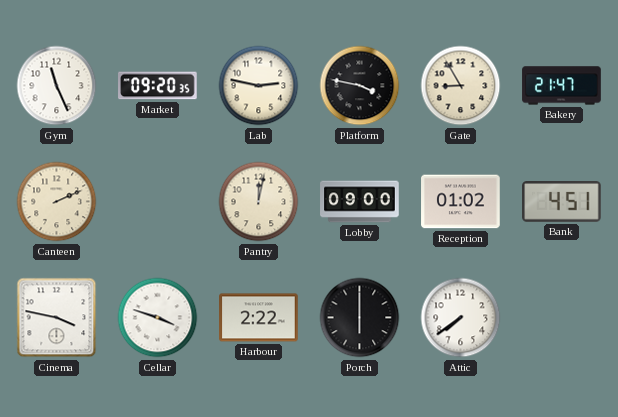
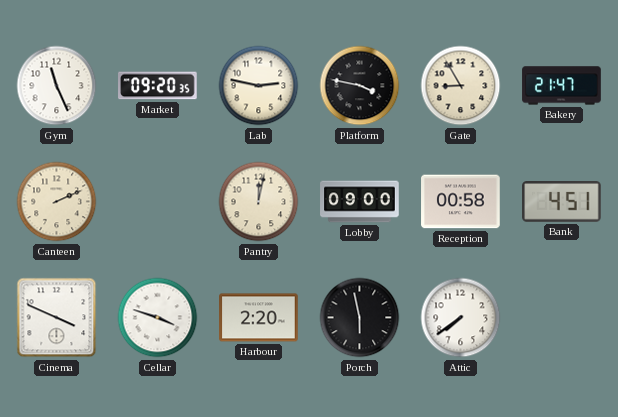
Reception: 01:02 -> 00:58 (461, 202)
Cinema: 3:47 -> 3:49 (57, 318)
Harbour: 2:22 -> 2:20 (259, 318)
Porch: 6:00 -> 5:58 (360, 318)
